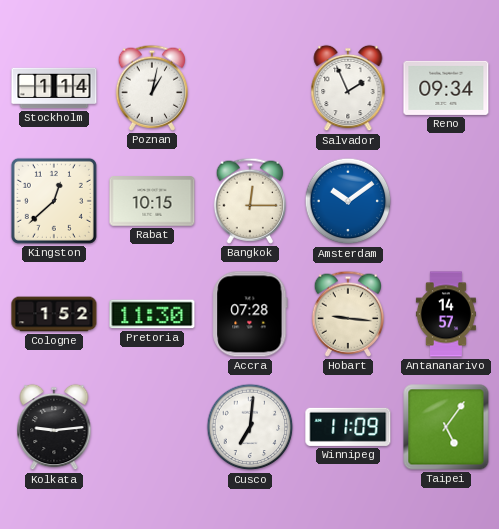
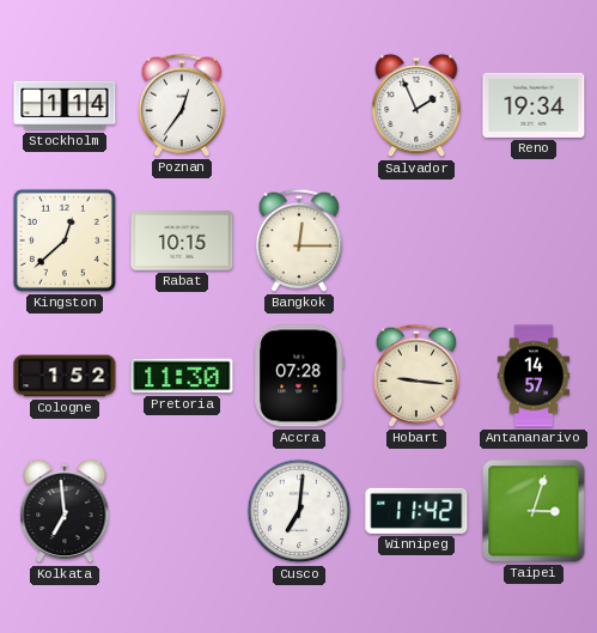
Poznan: 1:02 -> 12:36 (181, 105)
Reno: 09:34 -> 19:34 (534, 105)
Amsterdam: 10:09 -> none (348, 201)
Kolkata: 9:14 -> 6:59 (65, 511)
Winnipeg: 11:09 -> 11:42 (416, 511)
Taipei: 5:06 -> 3:03 (534, 511)
